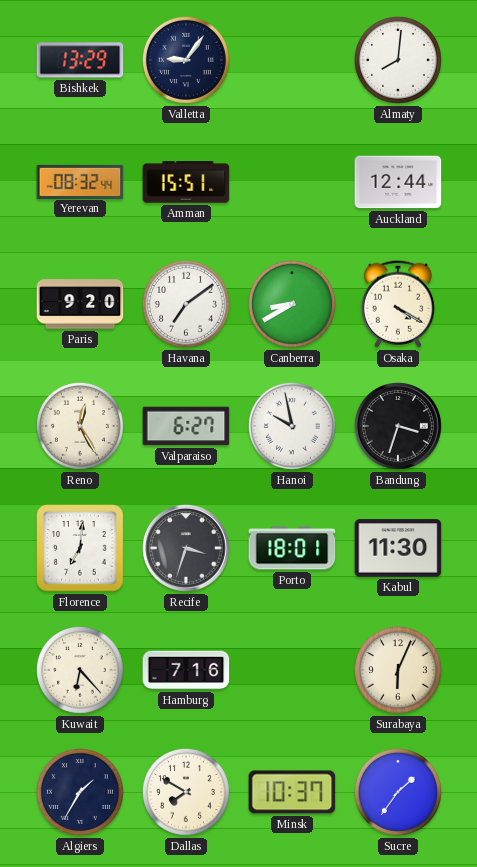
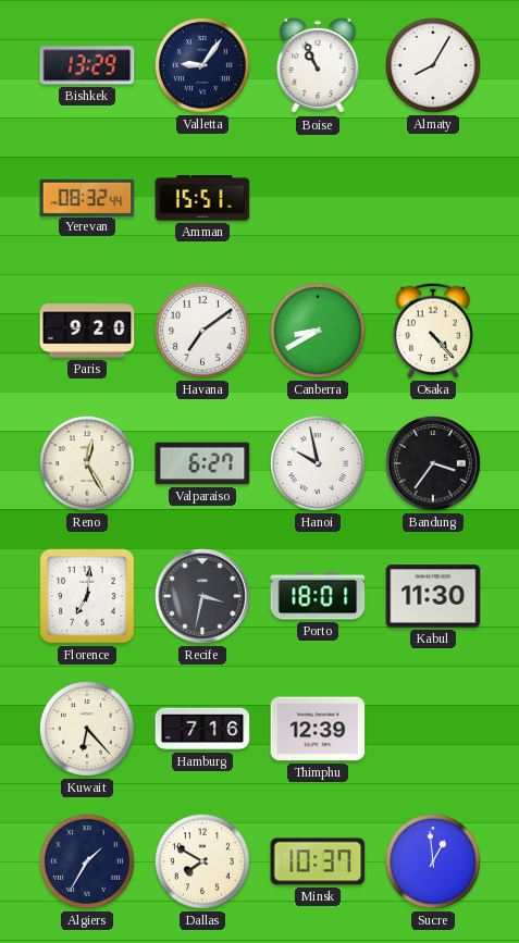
Boise: none -> 10:56 (318, 65)
Almaty: 8:01 -> 8:05 (433, 65)
Auckland: 12:44 -> none (398, 182)
Osaka: 4:20 -> 4:23 (433, 331)
Bandung: 3:33 -> 3:36 (434, 464)
Recife: 3:33 -> 3:32 (203, 597)
Thimphu: none -> 12:39 (318, 729)
Surabaya: 6:04 -> none (398, 670)
Sucre: 1:36 -> 12:59 (433, 861)
